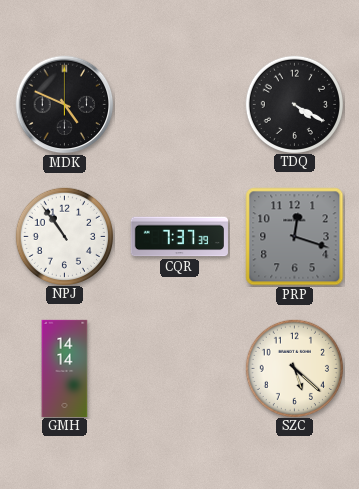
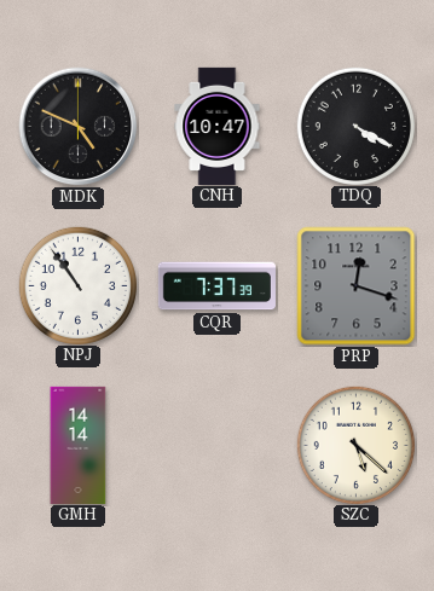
CNH: none -> 10:47 (218, 126)
